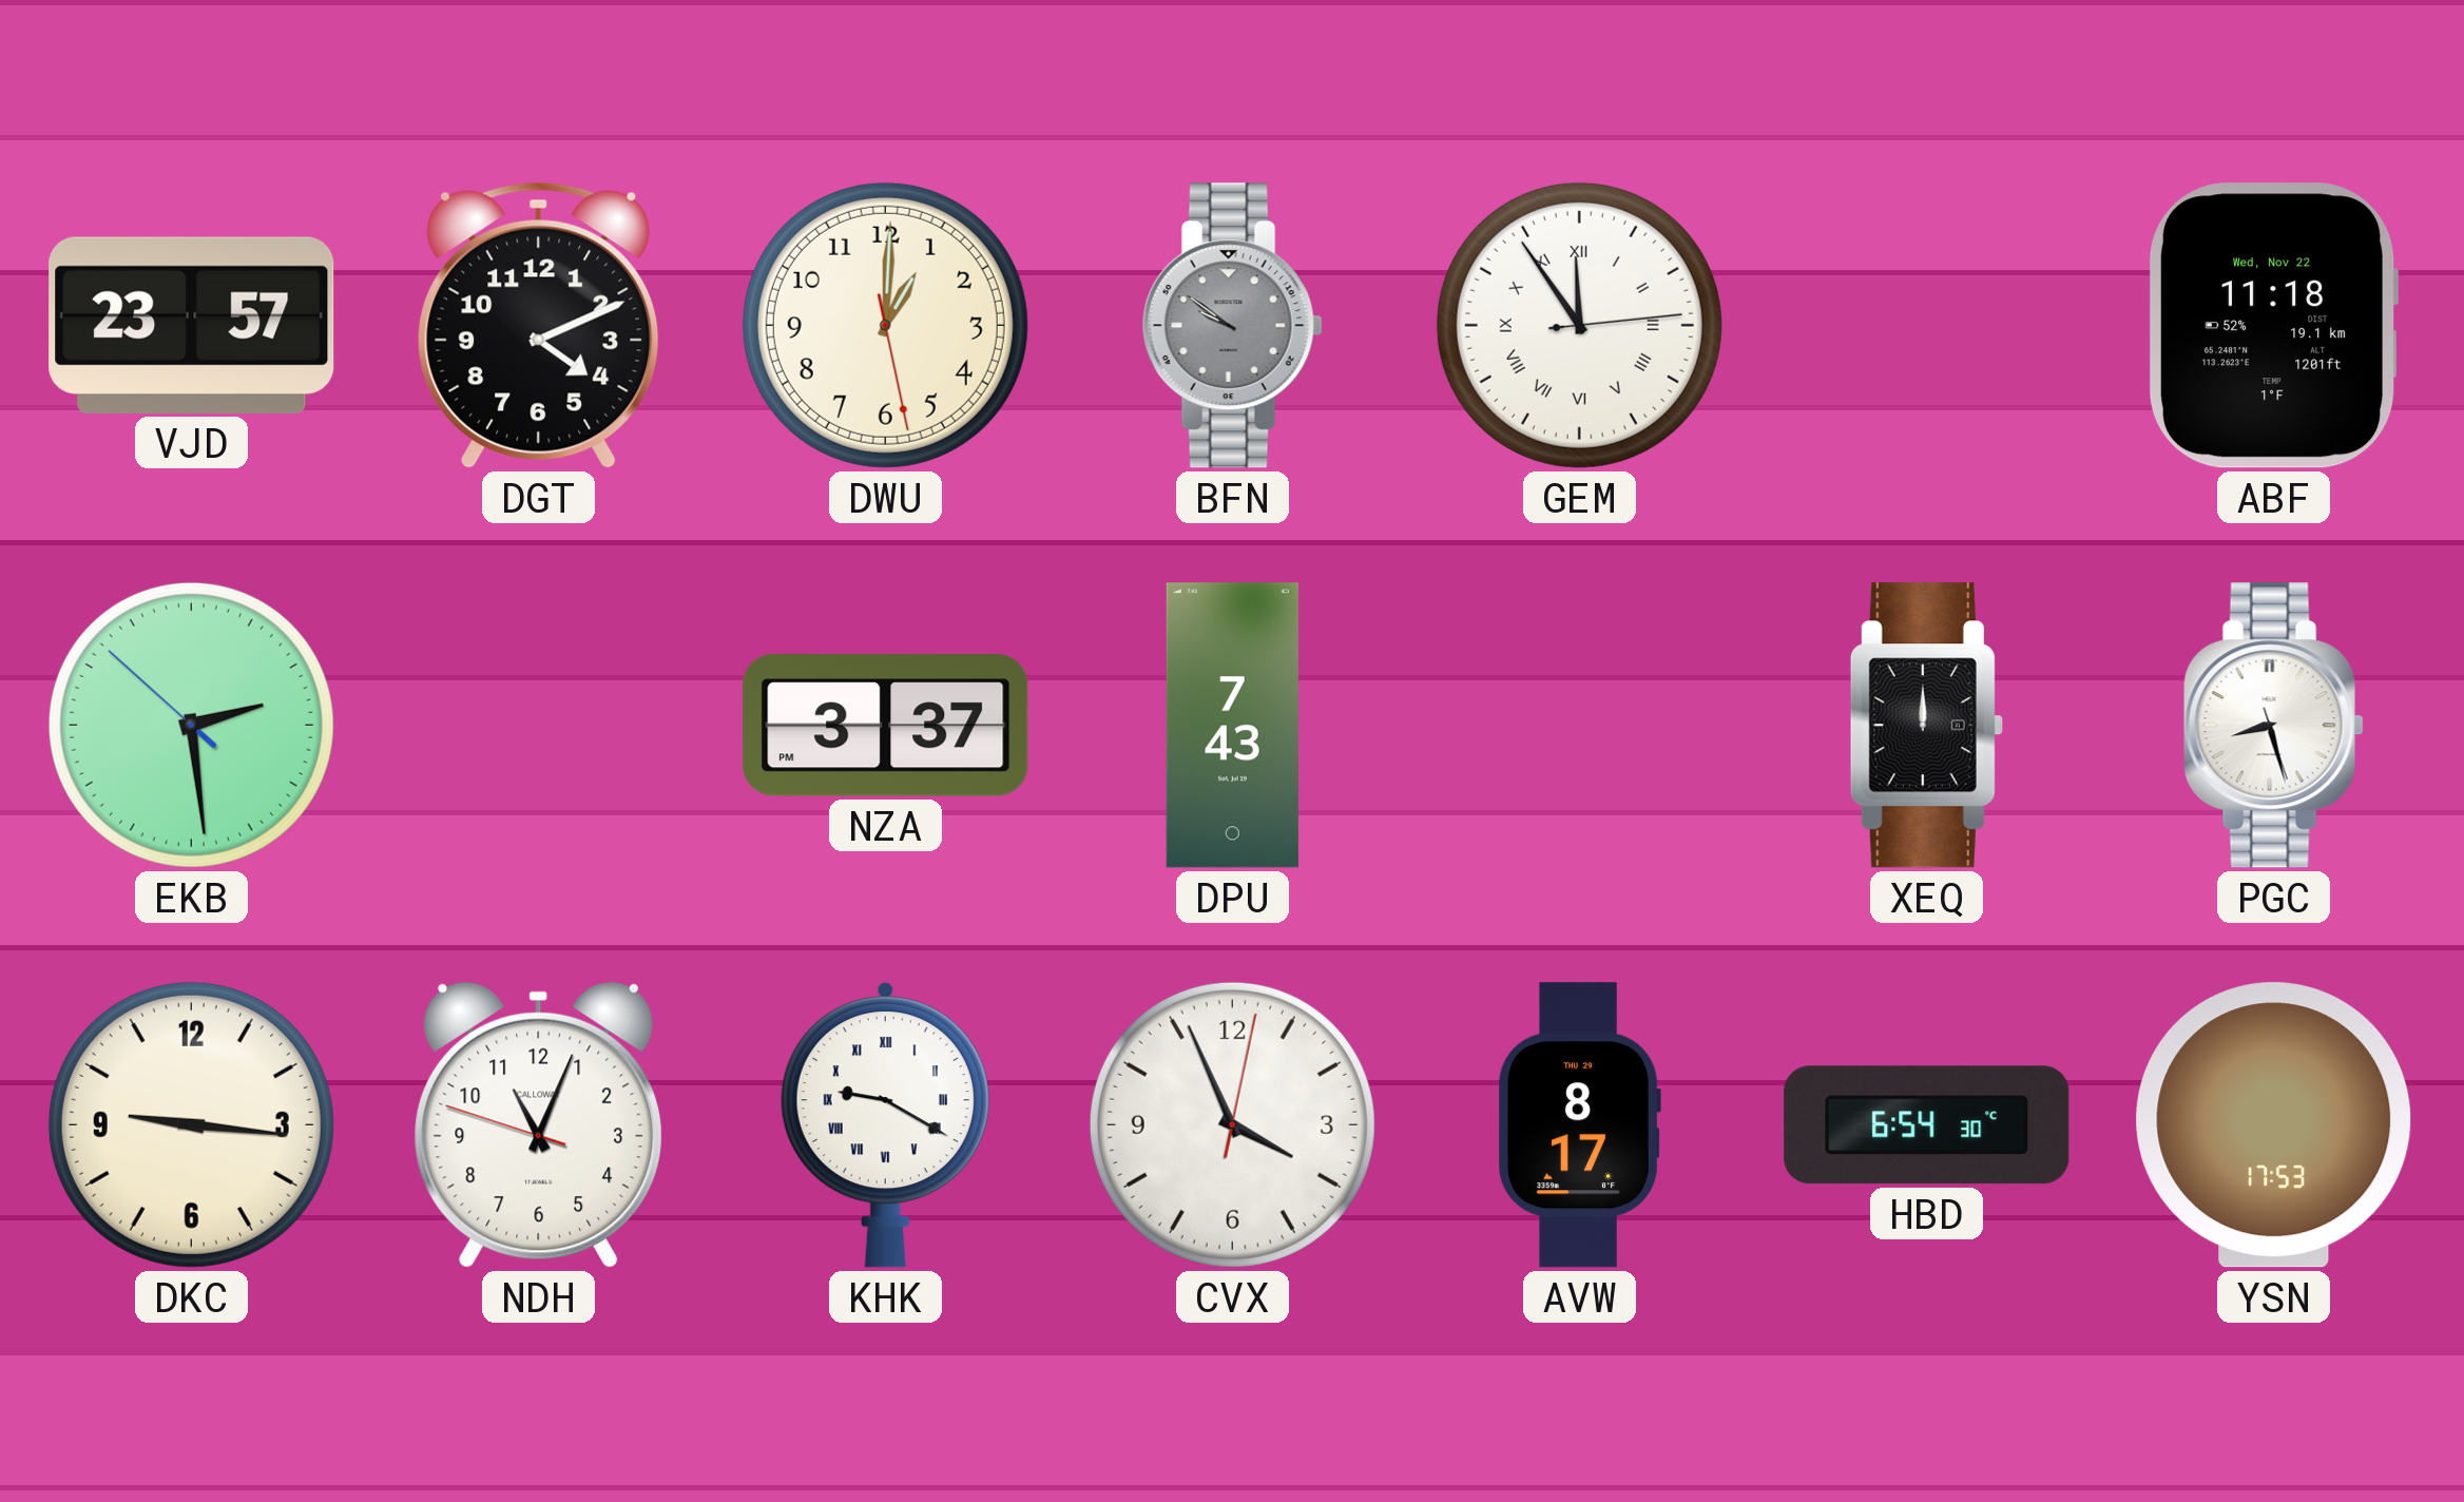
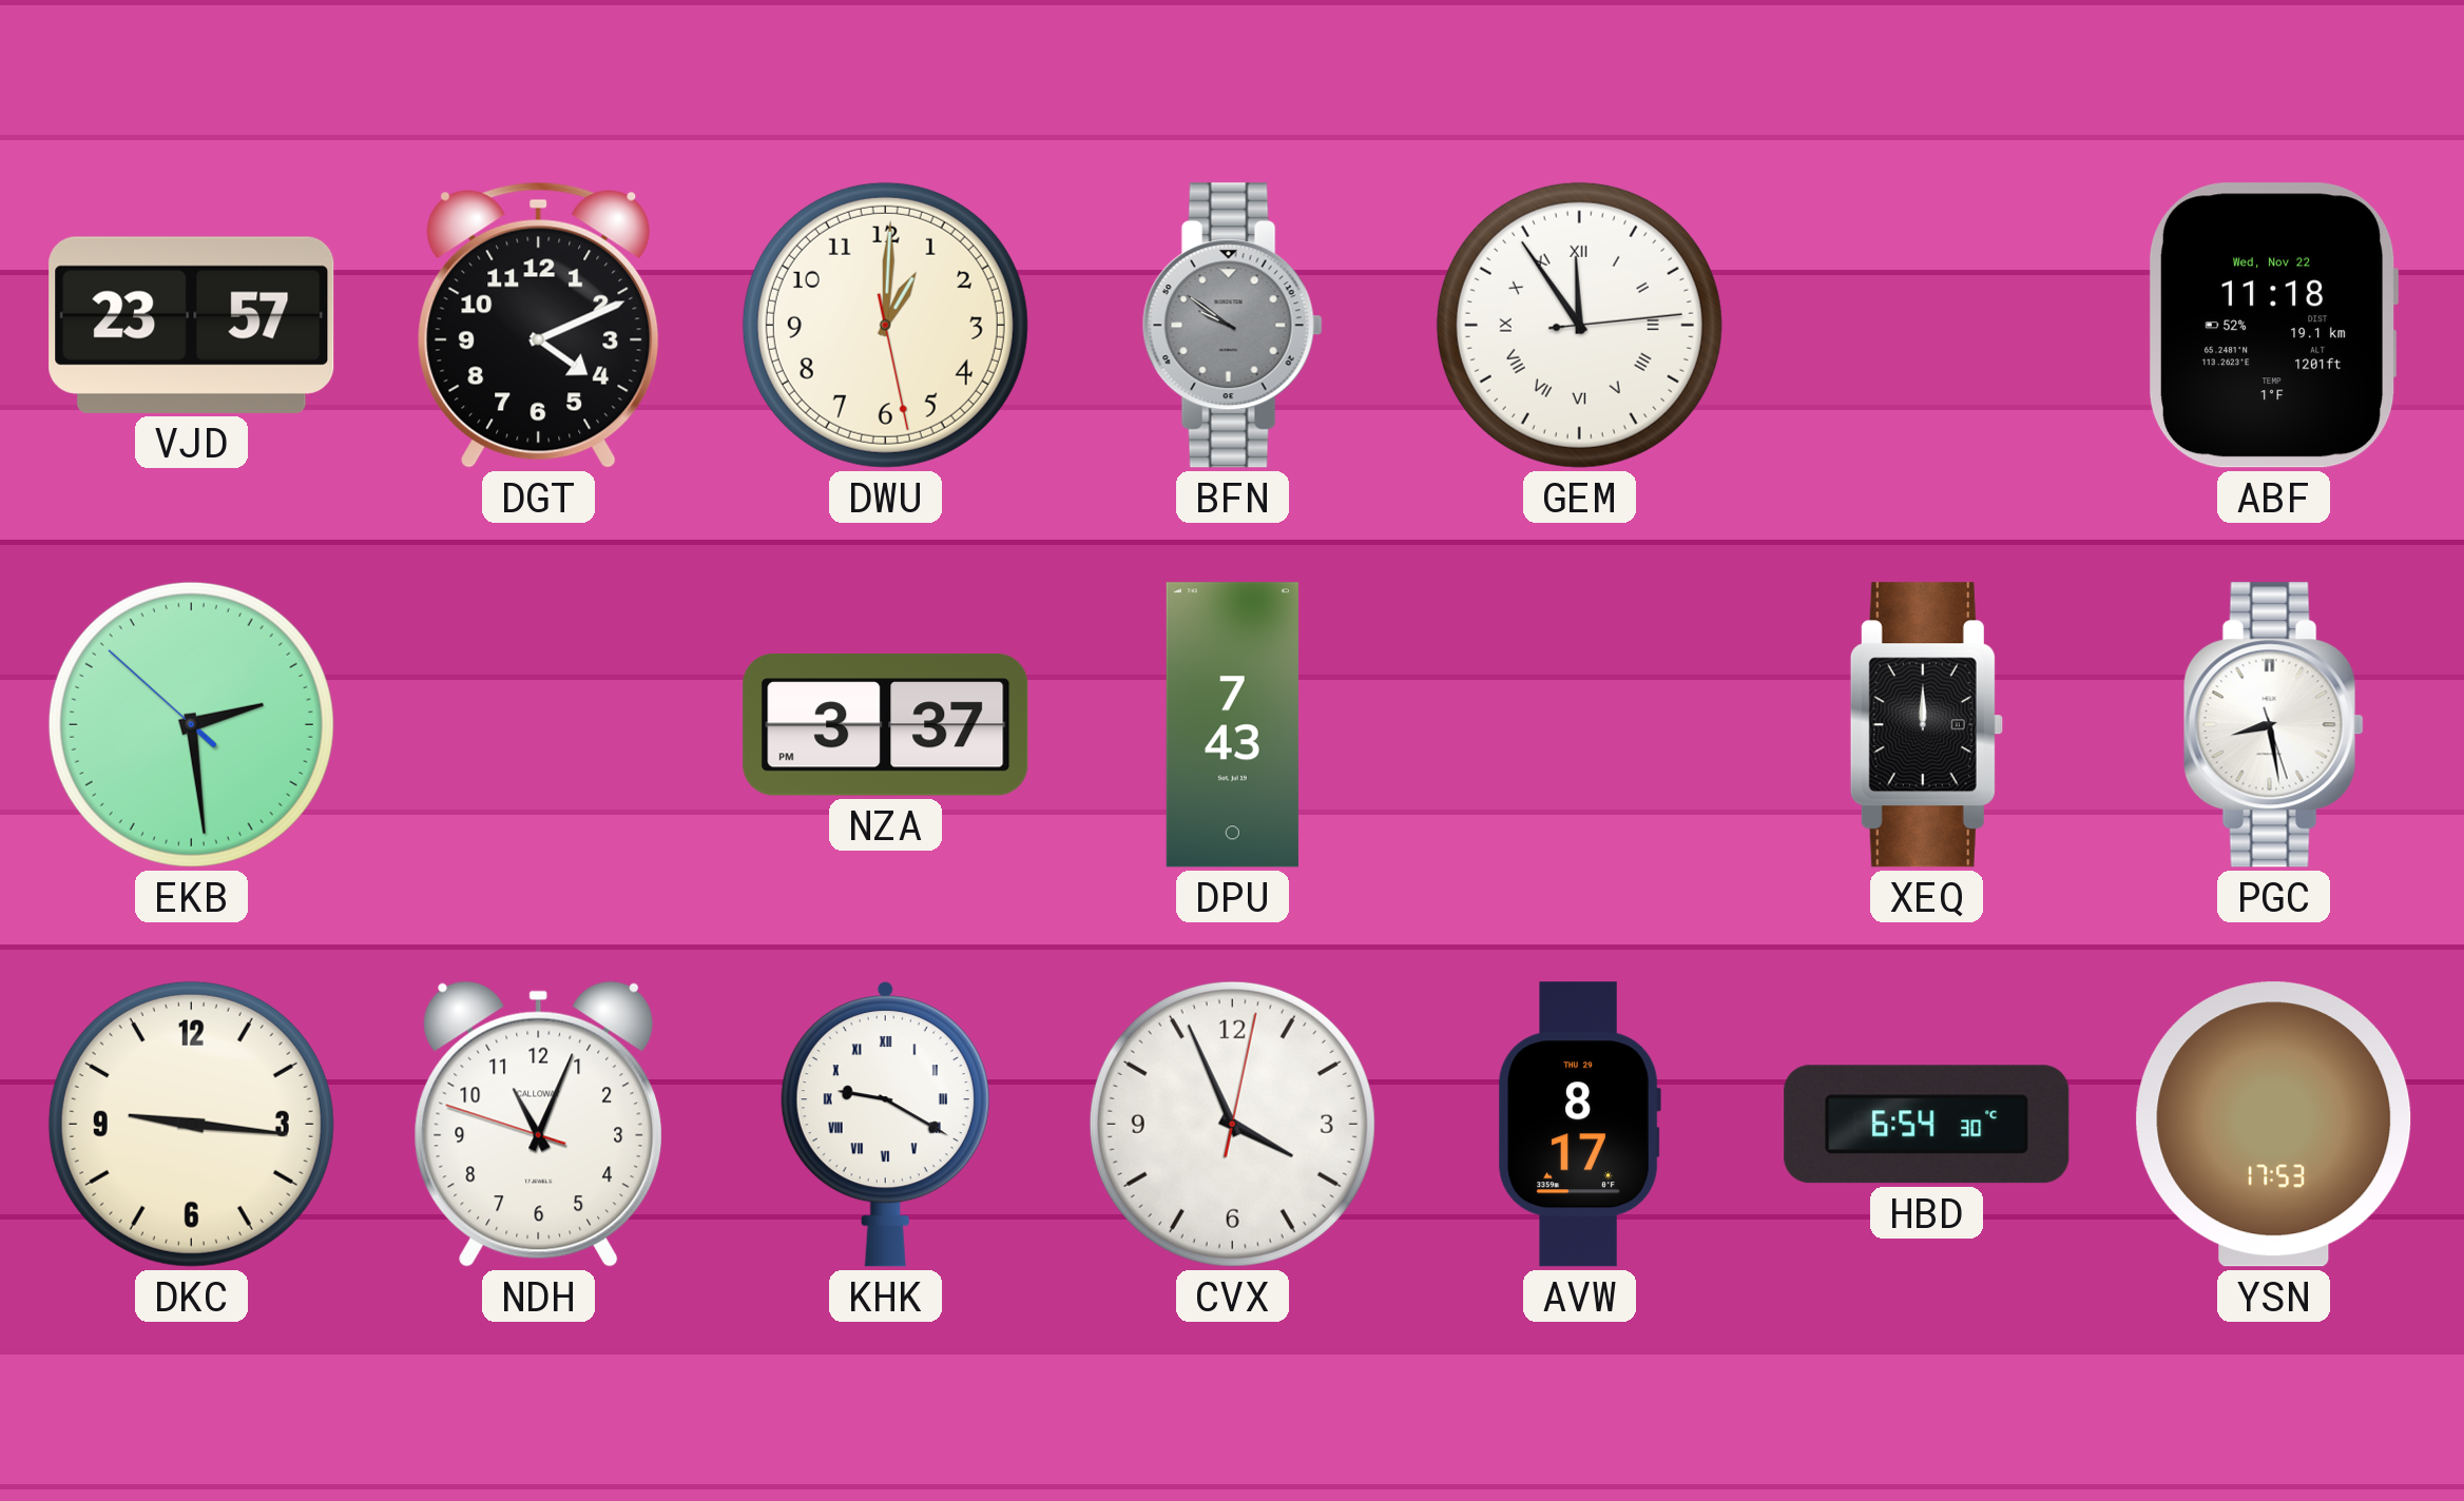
PGC: 8:27 -> 8:28 (2273, 725)
